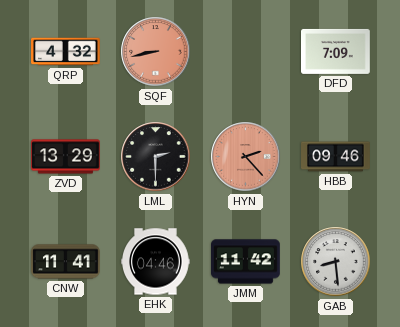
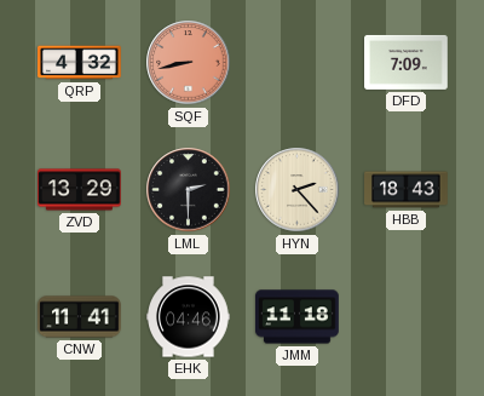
HYN dial: salmon -> cream (298, 190)
HBB: 09:46 -> 18:43 (407, 190)
JMM: 11:42 -> 11:18 (298, 317)
GAB: 8:29 -> none (336, 262)
